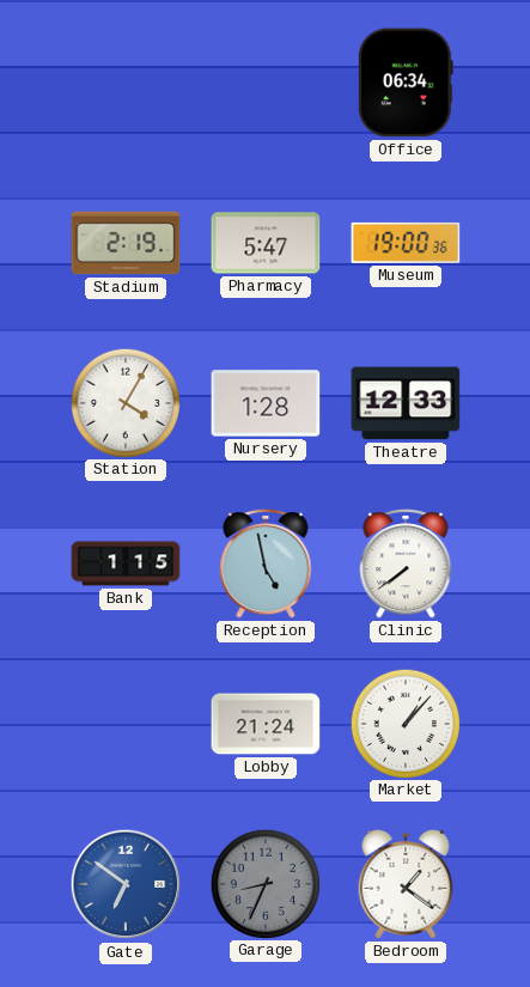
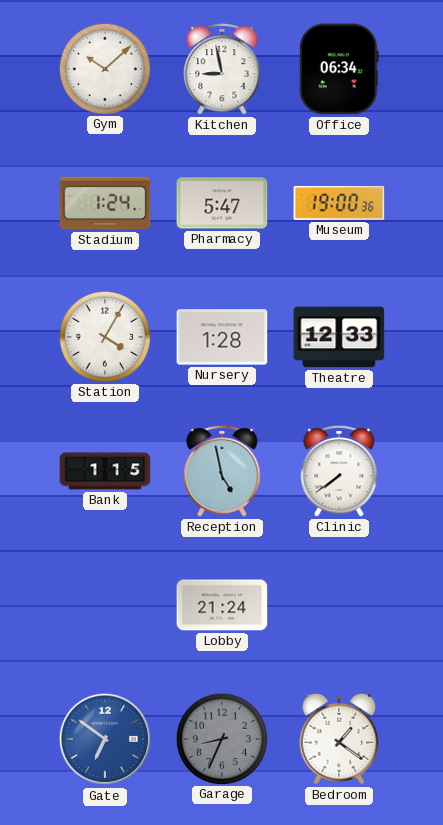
Gym: none -> 10:08 (105, 68)
Kitchen: none -> 8:58 (222, 70)
Stadium: 2:19 -> 1:24 (105, 203)
Market: 1:07 -> none (406, 723)
